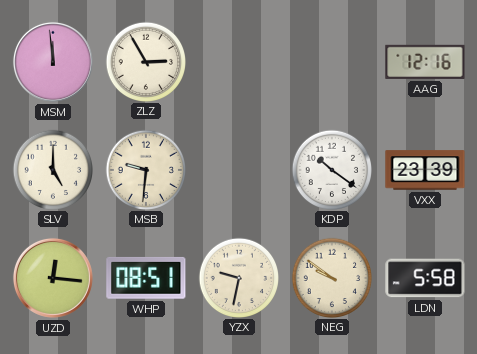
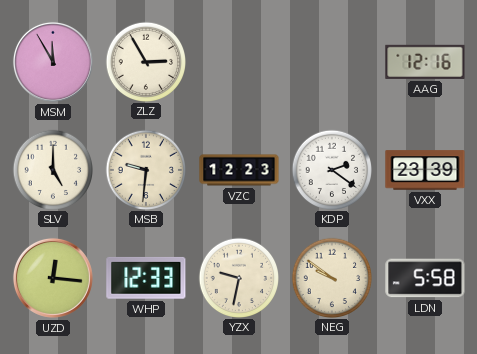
MSM: 11:59 -> 11:55 (53, 62)
VZC: none -> 12:23 (239, 170)
KDP: 10:21 -> 2:21 (331, 169)
WHP: 08:51 -> 12:33 (146, 278)
